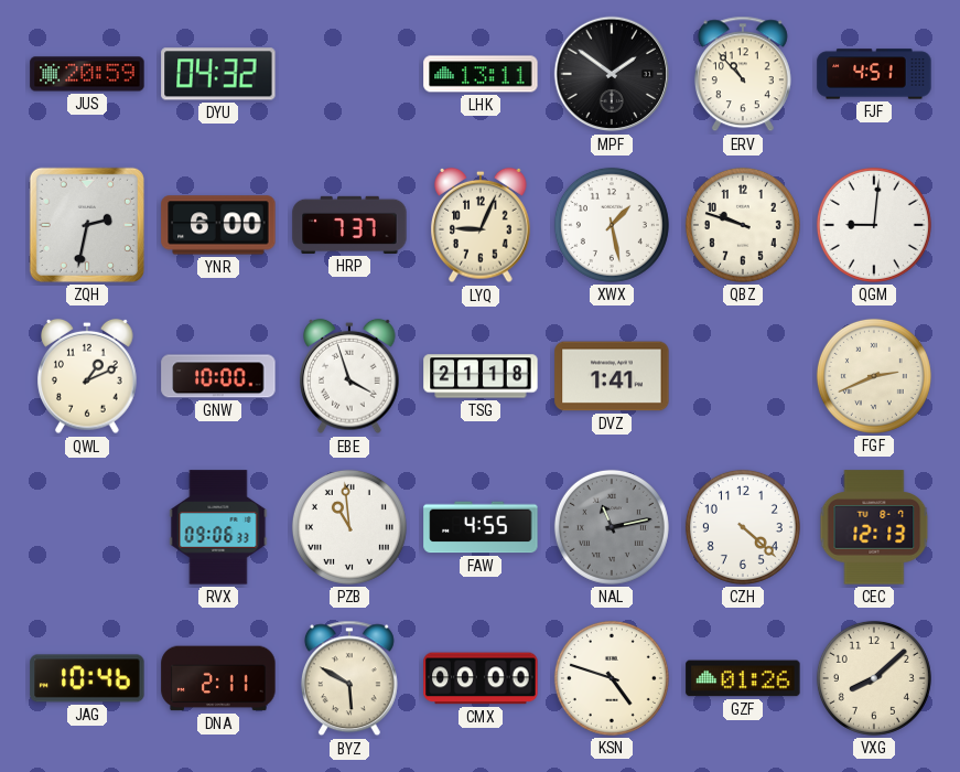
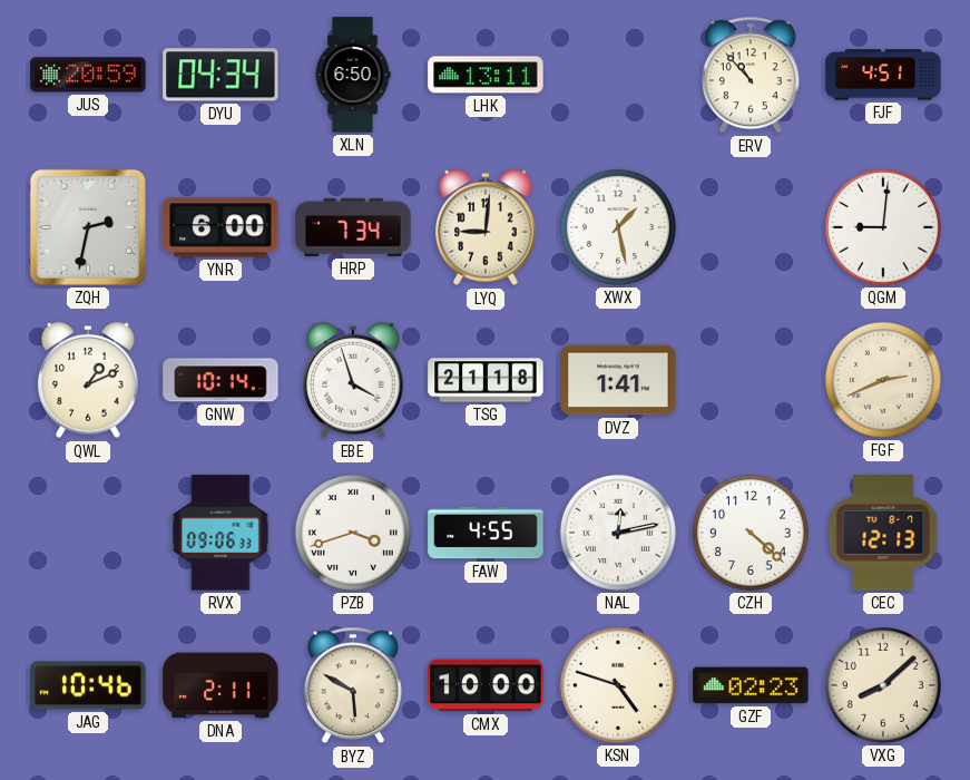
DYU: 04:32 -> 04:34 (221, 75)
XLN: none -> 6:50 (353, 75)
MPF: 1:51 -> none (612, 74)
HRP: 7:37 -> 7:34 (353, 227)
LYQ: 9:04 -> 9:01 (486, 227)
QBZ: 9:48 -> none (743, 225)
GNW: 10:00 -> 10:14 (221, 380)
PZB: 10:59 -> 3:42 (353, 533)
NAL: 11:13 -> 12:13 (618, 533)
NAL dial: grey -> white (618, 533)
CMX: 00:00 -> 10:00 (486, 685)
GZF: 01:26 -> 02:23 (751, 685)
